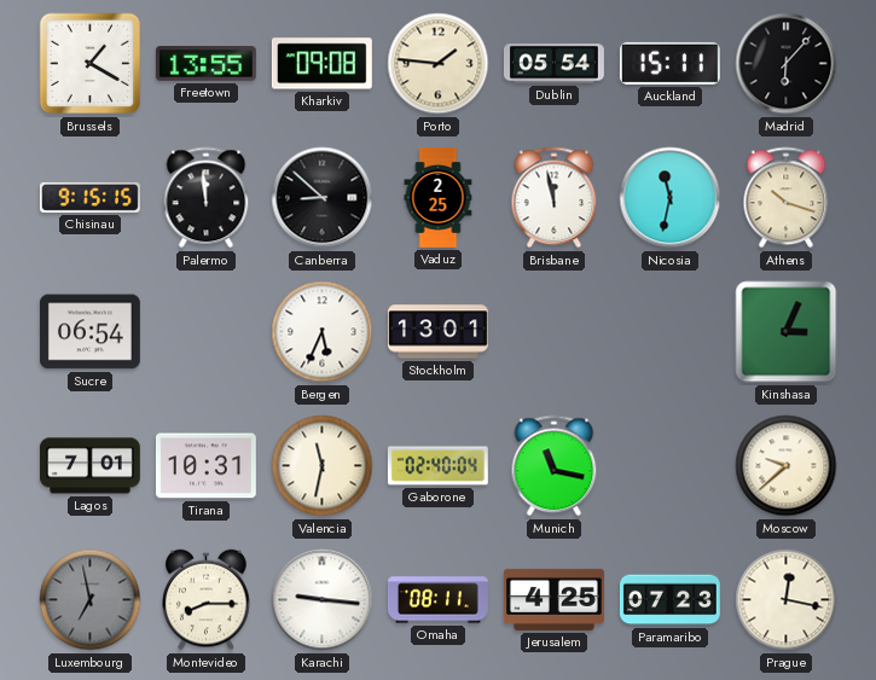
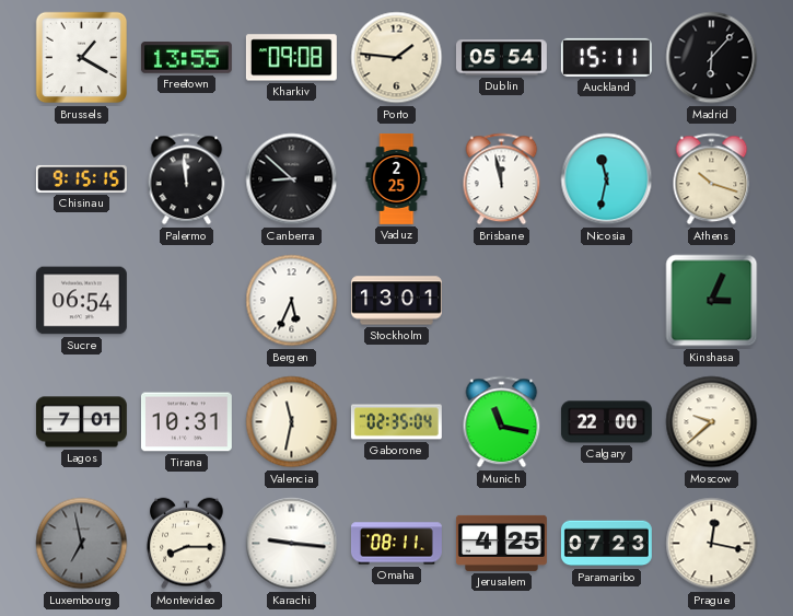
Gaborone: 02:40 -> 02:35 (396, 422)
Calgary: none -> 22:00 (606, 422)
